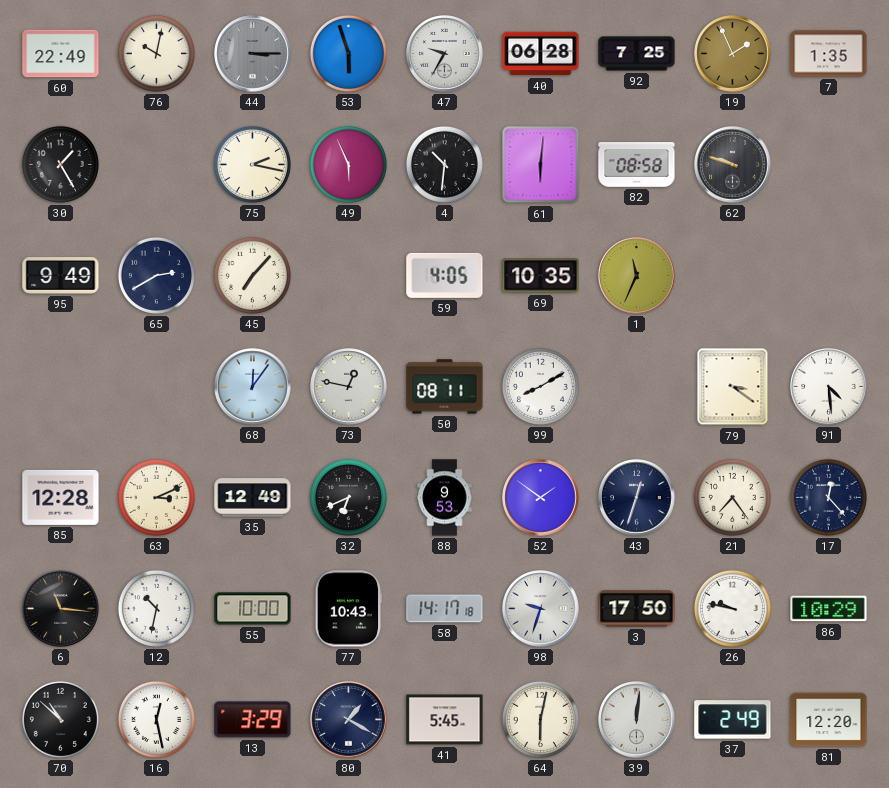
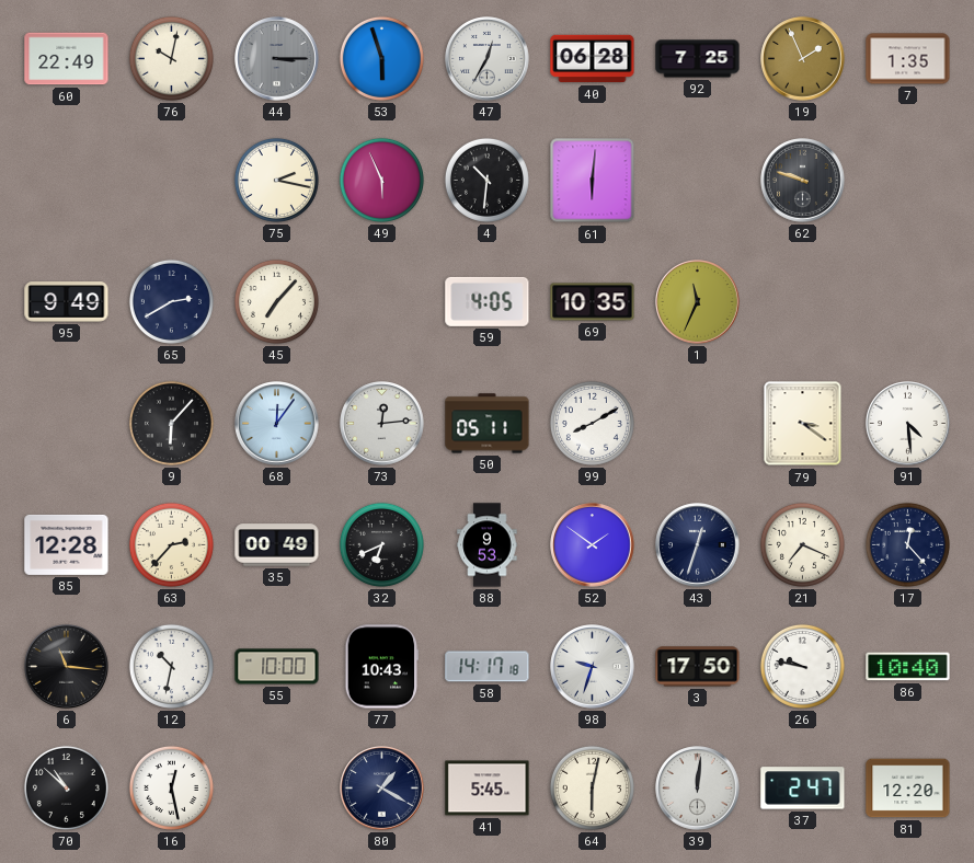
47: 9:35 -> 12:35 (488, 59)
30: 1:25 -> none (60, 164)
82: 08:58 -> none (637, 165)
9: none -> 6:07 (171, 423)
73: 12:47 -> 12:14 (382, 424)
50: 08:11 -> 05:11 (488, 424)
63: 3:11 -> 2:37 (171, 544)
35: 12:49 -> 00:49 (277, 545)
21: 7:24 -> 7:19 (802, 544)
86: 10:29 -> 10:40 (908, 667)
13: 3:29 -> none (253, 720)
37: 2:49 -> 2:47 (803, 789)
